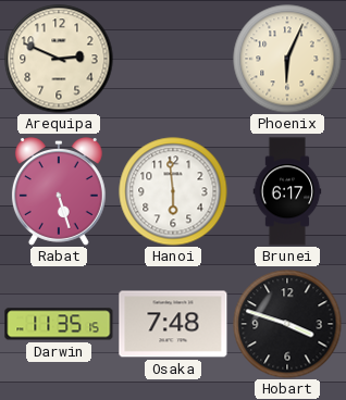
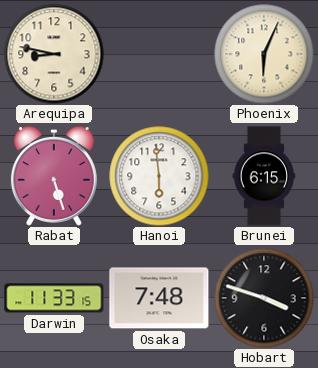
Arequipa: 2:49 -> 8:47 (54, 54)
Brunei: 6:17 -> 6:15 (264, 176)
Darwin: 11:35 -> 11:33 (54, 298)
